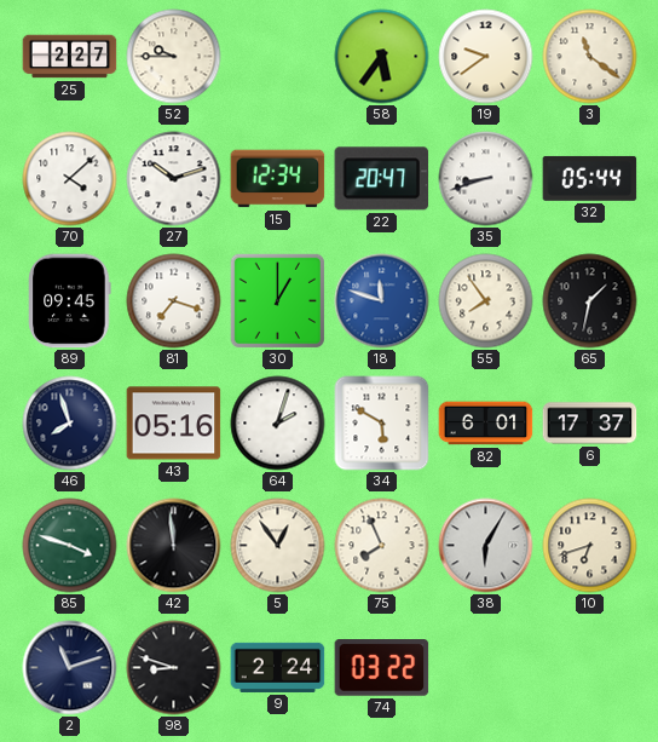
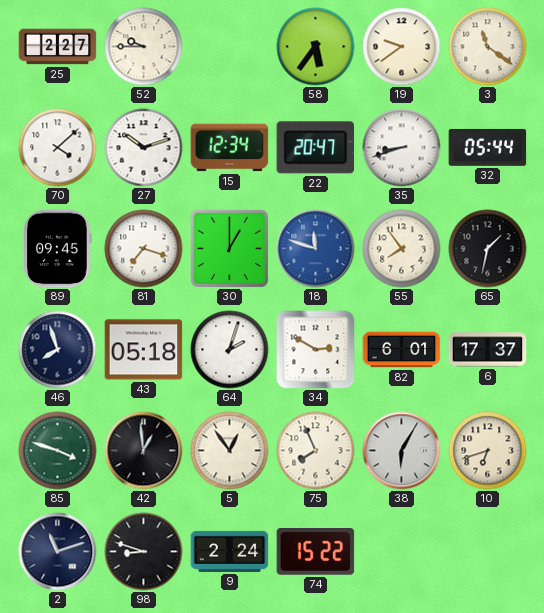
43: 05:16 -> 05:18 (144, 350)
34: 5:50 -> 2:50 (316, 350)
42: 11:59 -> 12:59 (144, 451)
74: 03:22 -> 15:22 (316, 552)
